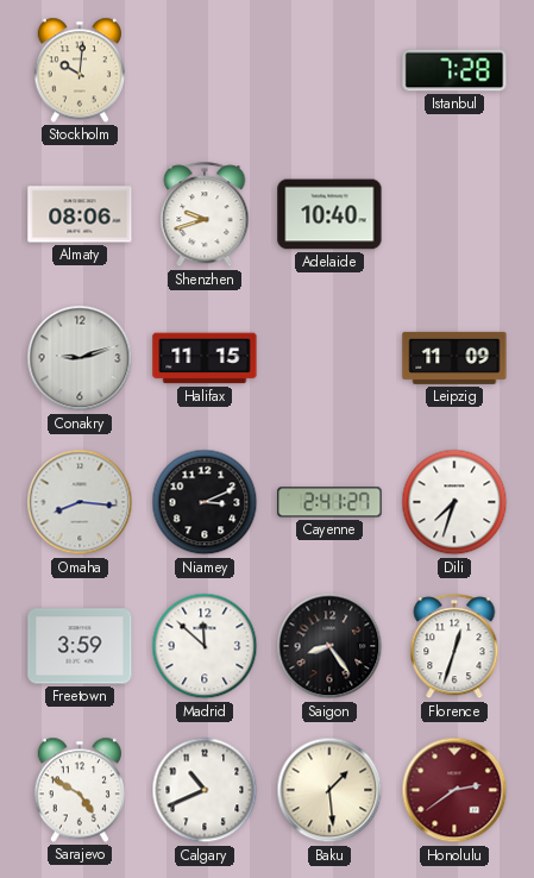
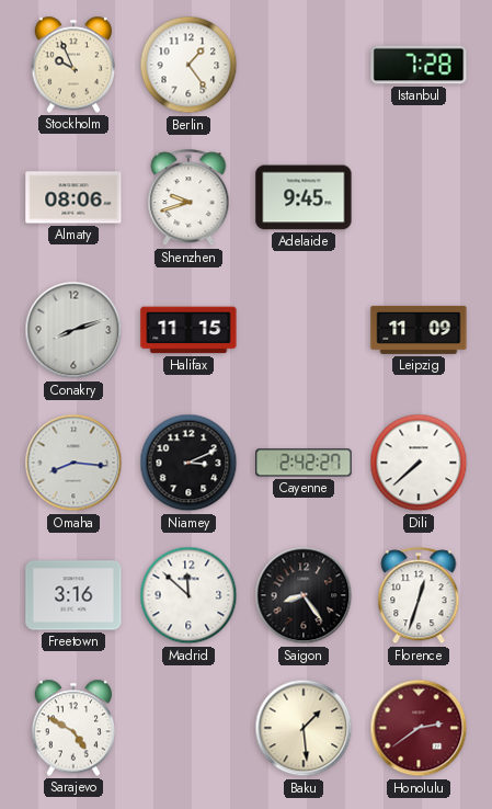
Stockholm: 10:01 -> 9:56 (73, 65)
Berlin: none -> 1:24 (188, 65)
Adelaide: 10:40 -> 9:45 (304, 197)
Conakry: 9:12 -> 8:12 (73, 330)
Cayenne: 2:41 -> 2:42 (304, 463)
Dili: 7:33 -> 7:38 (419, 463)
Freetown: 3:59 -> 3:16 (73, 595)
Calgary: 10:41 -> none (205, 790)
